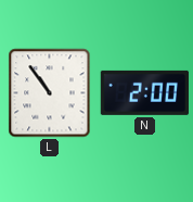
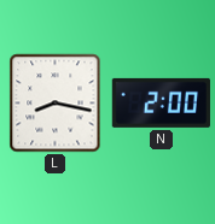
L: 10:54 -> 8:17 (56, 104)
